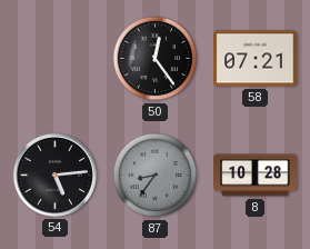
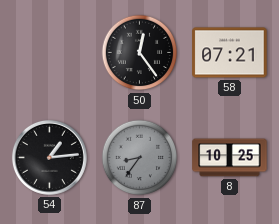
54: 5:14 -> 1:14 (49, 157)
8: 10:28 -> 10:25 (230, 158)
